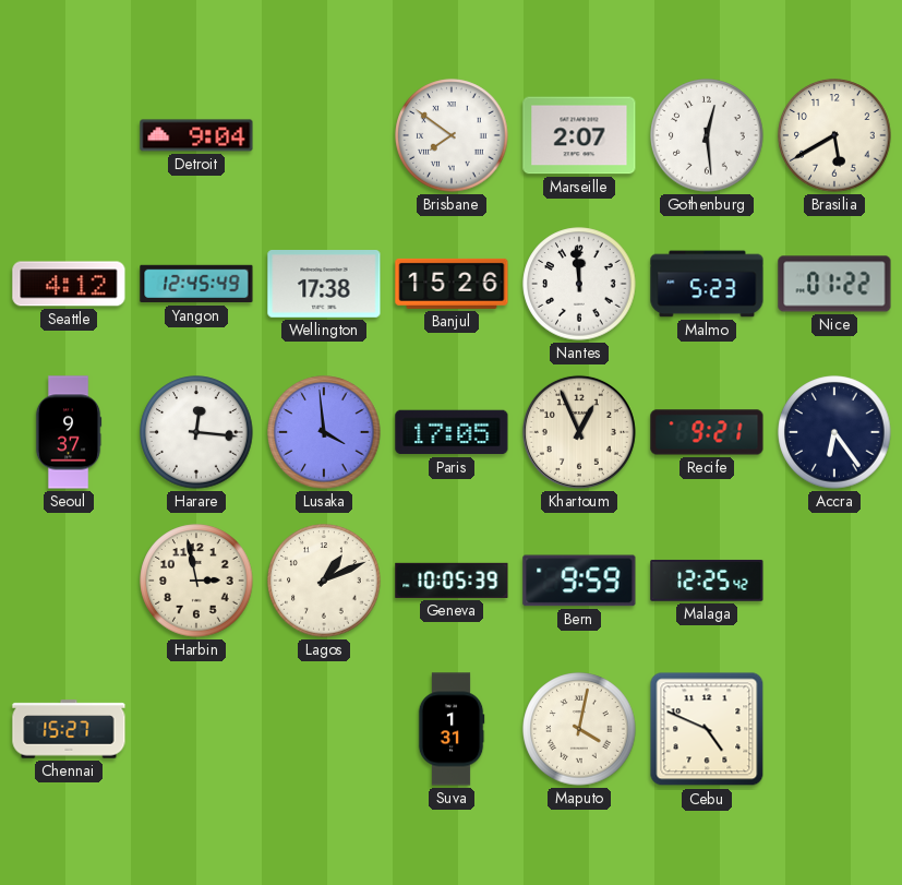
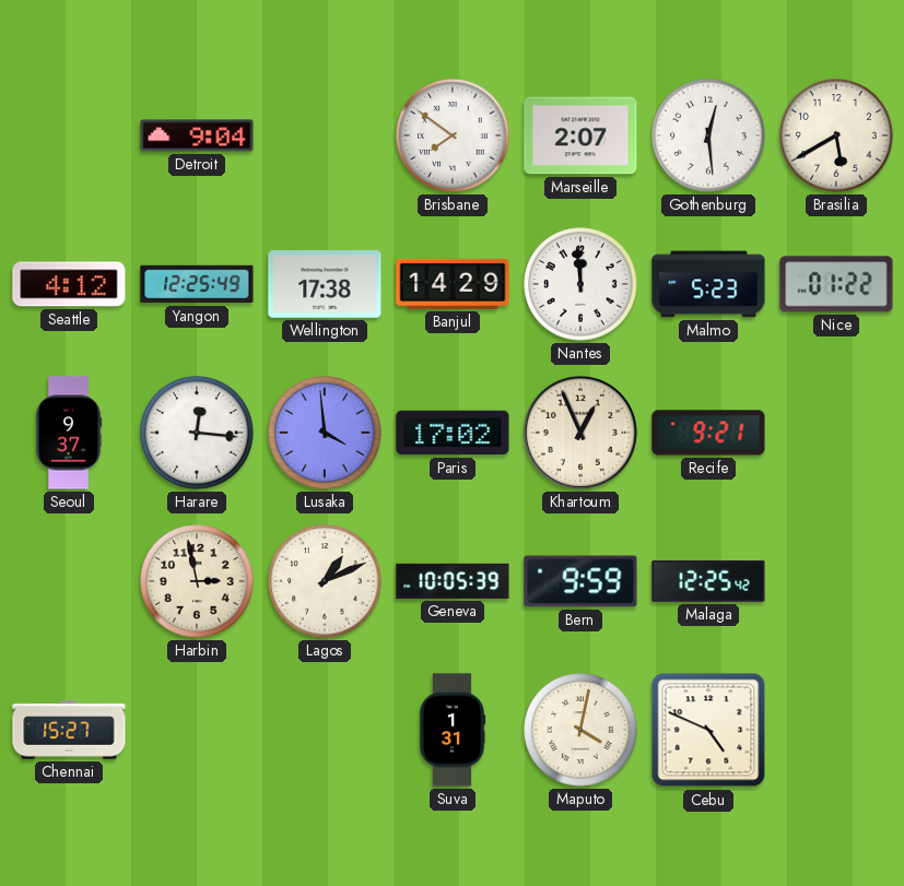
Yangon: 12:45 -> 12:25 (197, 284)
Banjul: 15:26 -> 14:29 (453, 284)
Paris: 17:05 -> 17:02 (453, 433)
Accra: 6:24 -> none (834, 432)
